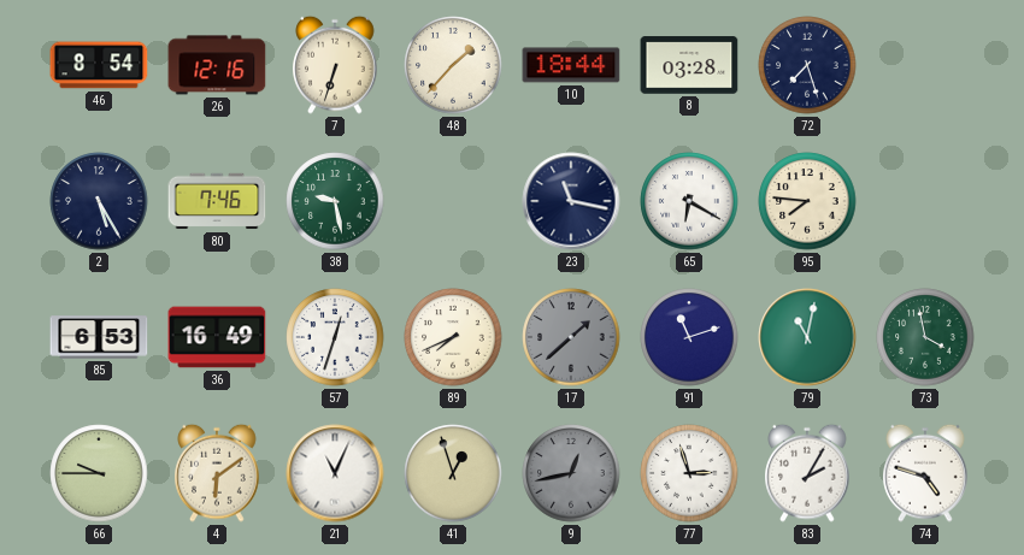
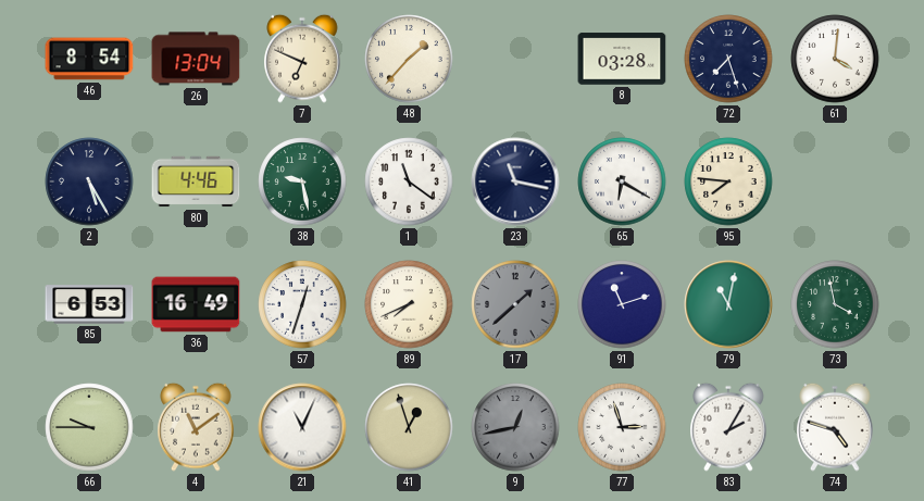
26: 12:16 -> 13:04 (196, 59)
7: 6:33 -> 6:49 (302, 59)
10: 18:44 -> none (571, 65)
61: none -> 4:01 (835, 59)
80: 7:46 -> 4:46 (196, 181)
1: none -> 11:21 (409, 181)
4: 6:09 -> 11:09 (196, 427)
